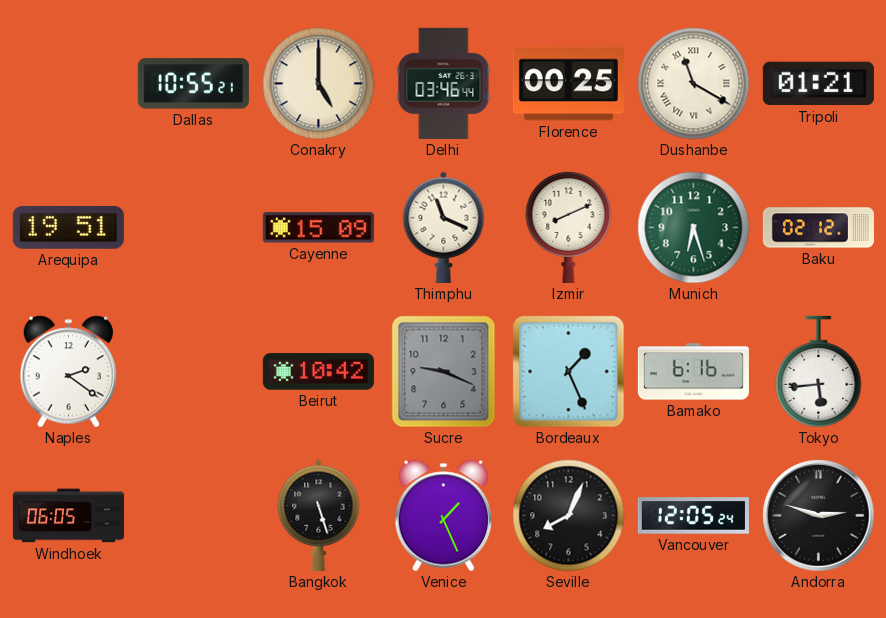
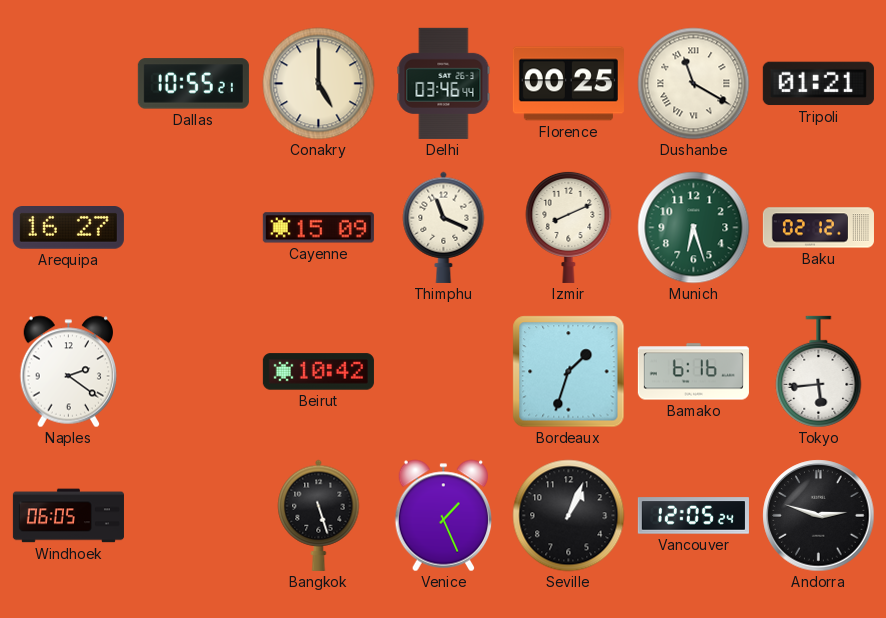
Arequipa: 19:51 -> 16:27 (68, 228)
Sucre: 9:19 -> none (444, 372)
Bordeaux: 1:26 -> 1:33 (569, 372)
Seville: 8:04 -> 1:04 (569, 516)
